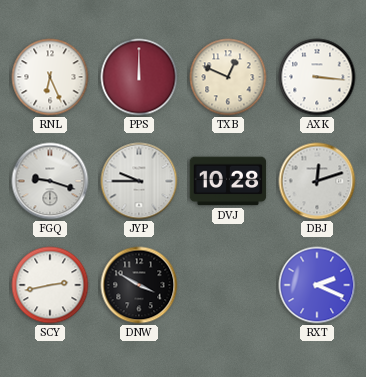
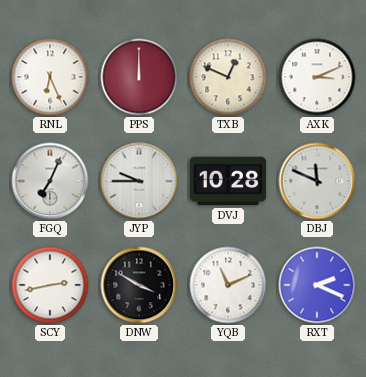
AXK: 3:16 -> 3:11 (317, 77)
FGQ: 9:18 -> 7:04 (50, 181)
DBJ: 12:12 -> 11:49 (317, 181)
YQB: none -> 11:11 (228, 285)
